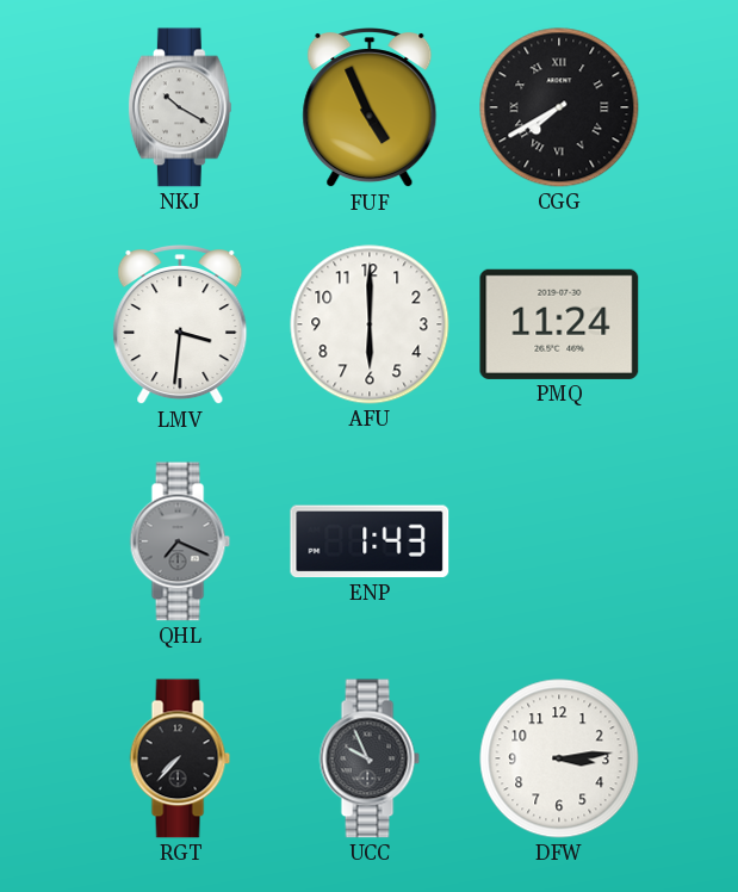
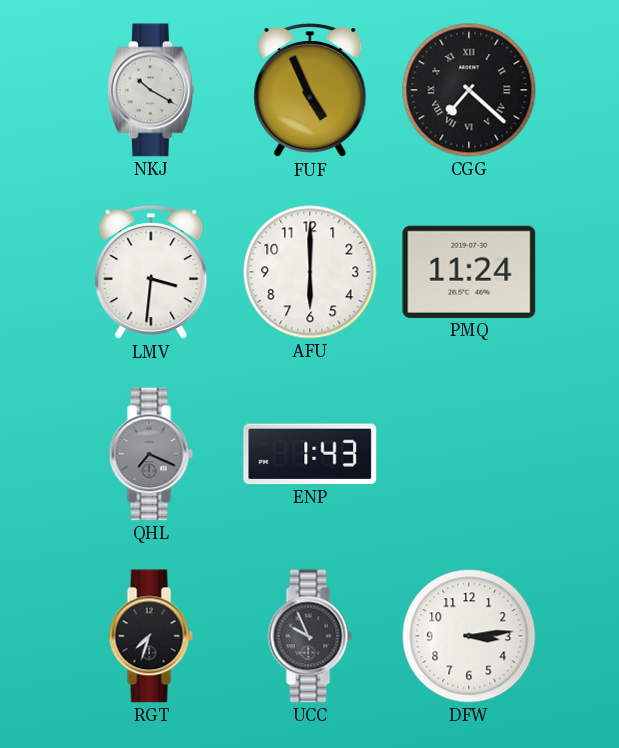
CGG: 7:40 -> 7:22 (469, 90)
RGT: 7:37 -> 7:33 (151, 636)
